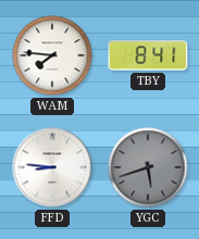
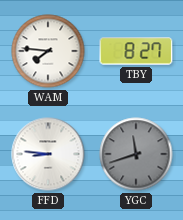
TBY: 8:41 -> 8:27 (136, 51)
YGC: 5:42 -> 11:42 (136, 154)
